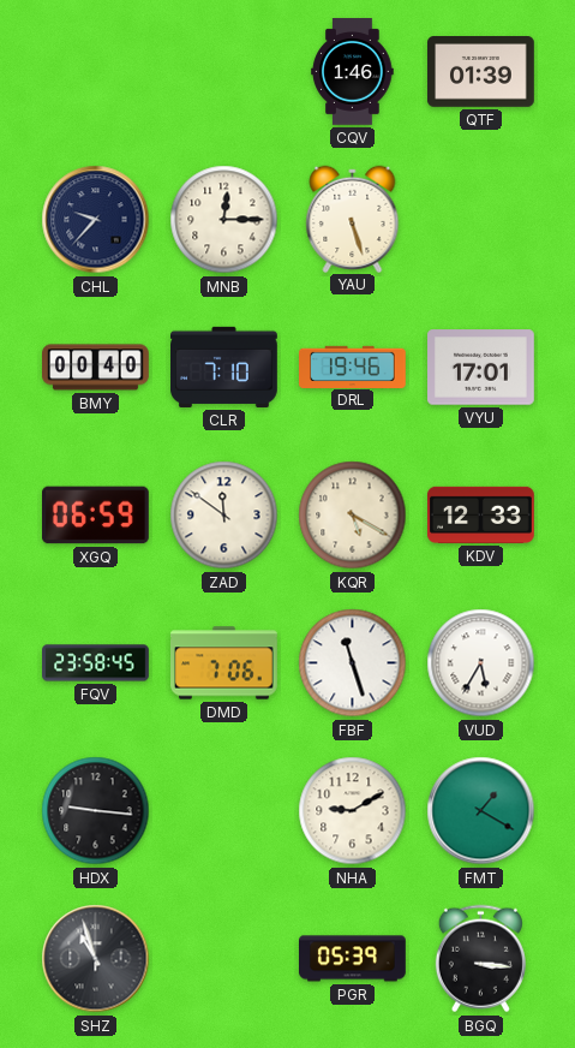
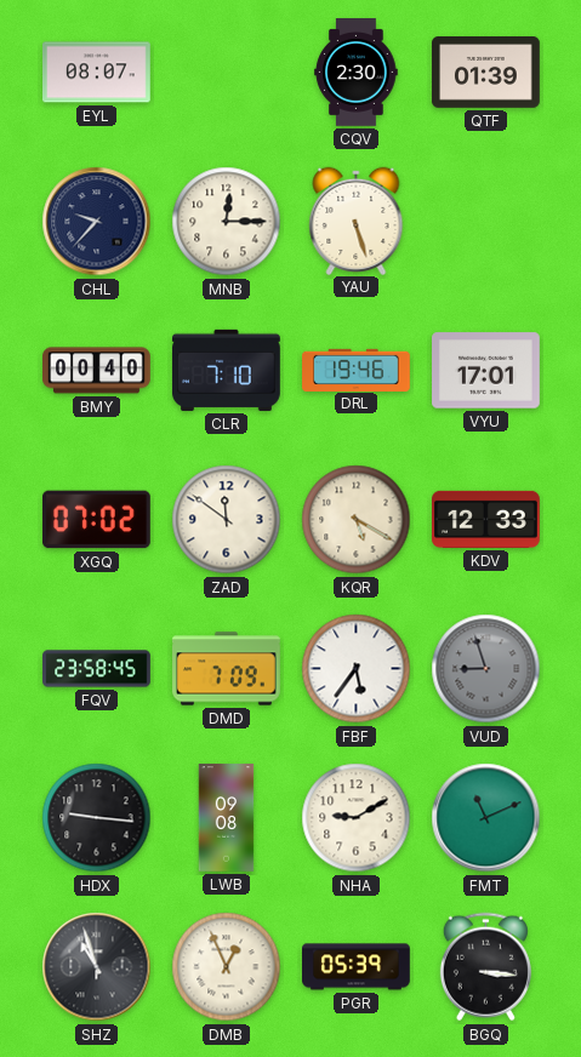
EYL: none -> 08:07 (97, 73)
CQV: 1:46 -> 2:30 (357, 73)
XGQ: 06:59 -> 07:02 (97, 520)
DMD: 7:06 -> 7:09 (227, 669)
FBF: 11:27 -> 5:36 (357, 669)
VUD: 5:35 -> 8:57 (486, 669)
VUD dial: white -> grey (486, 669)
LWB: none -> 09:08 (227, 818)
FMT: 1:20 -> 11:11 (486, 818)
DMB: none -> 12:56 (227, 967)
